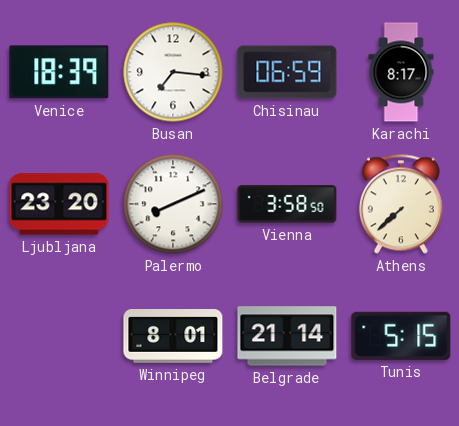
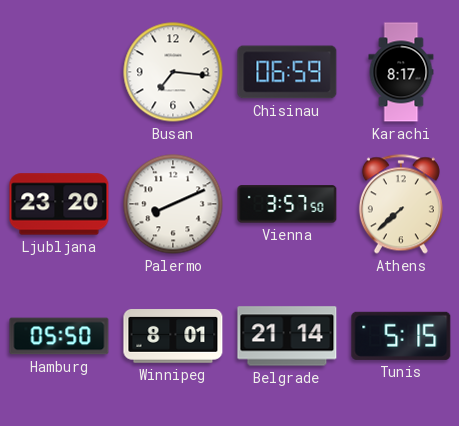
Venice: 18:39 -> none (59, 72)
Vienna: 3:58 -> 3:57 (287, 204)
Hamburg: none -> 05:50 (59, 336)
